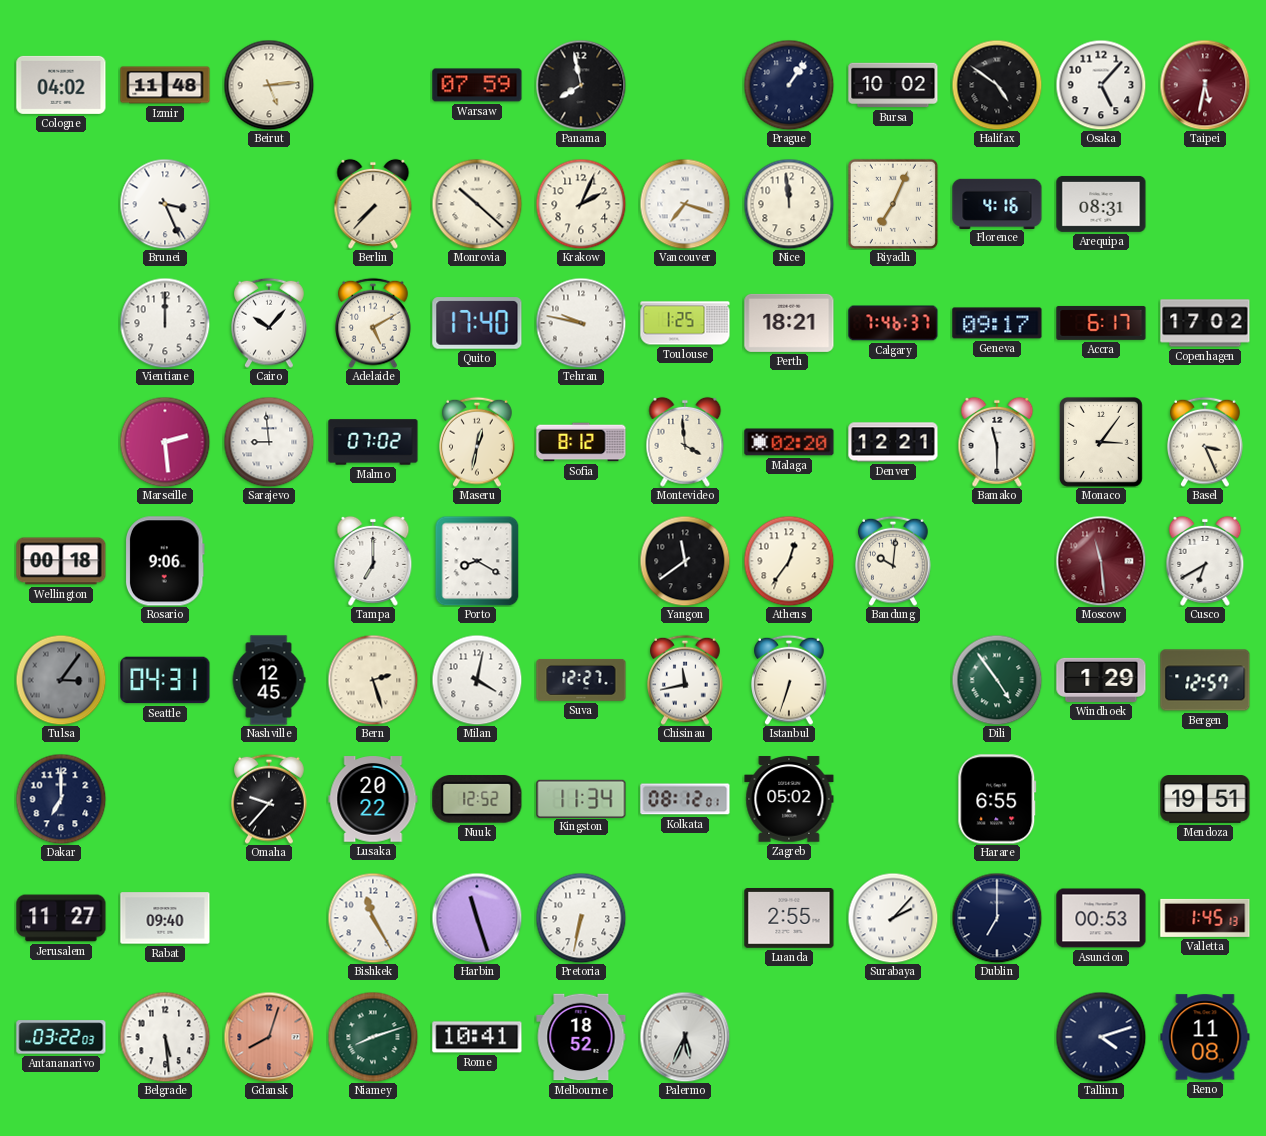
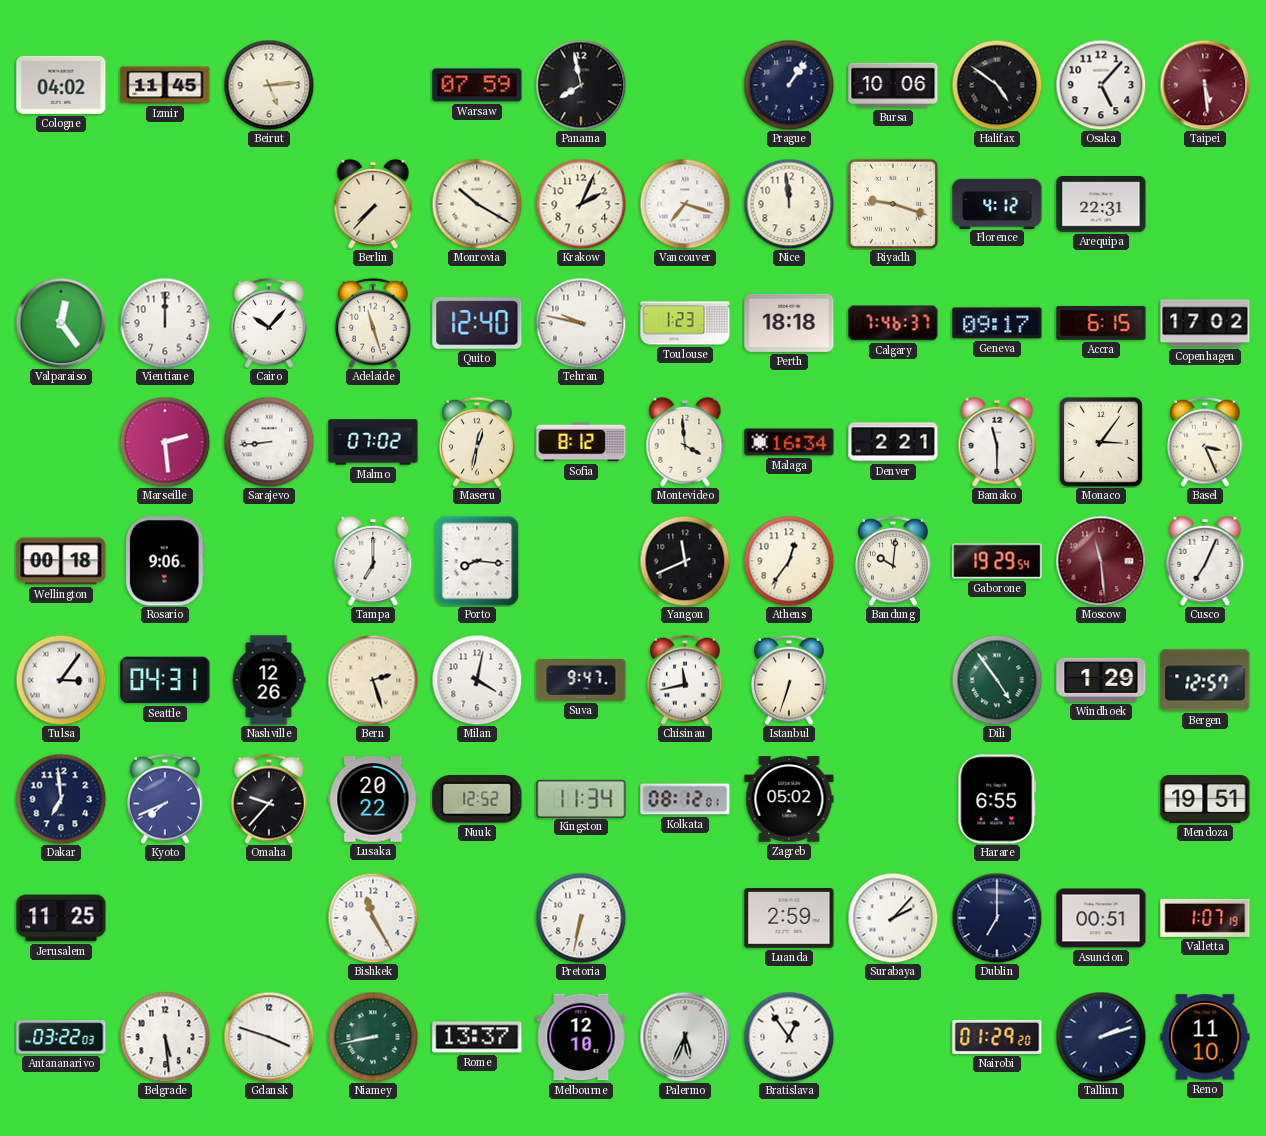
Izmir: 11:48 -> 11:45 (165, 85)
Bursa: 10:02 -> 10:06 (893, 85)
Taipei: 5:32 -> 5:29 (1205, 85)
Brunei: 3:26 -> none (165, 204)
Monrovia: 10:22 -> 10:20 (477, 204)
Riyadh: 7:04 -> 9:18 (893, 204)
Florence: 4:16 -> 4:12 (997, 203)
Arequipa: 08:31 -> 22:31 (1101, 204)
Valparaiso: none -> 12:24 (61, 323)
Adelaide: 5:10 -> 11:27 (373, 323)
Quito: 17:40 -> 12:40 (477, 323)
Toulouse: 1:25 -> 1:23 (685, 323)
Perth: 18:21 -> 18:18 (789, 323)
Accra: 6:17 -> 6:15 (1101, 323)
Sarajevo: 8:59 -> 8:44 (269, 442)
Malaga: 02:20 -> 16:34 (789, 442)
Denver: 12:21 -> 2:21 (893, 442)
Porto: 8:20 -> 8:16 (477, 561)
Yangon: 11:39 -> 11:41 (685, 561)
Gaborone: none -> 19:29 (997, 561)
Cusco: 6:40 -> 7:04 (1205, 561)
Tulsa dial: grey -> white (61, 680)
Nashville: 12:45 -> 12:26 (269, 680)
Suva: 12:27 -> 9:47 (581, 680)
Dakar: 7:00 -> 6:59 (61, 799)
Kyoto: none -> 7:41 (165, 799)
Jerusalem: 11:27 -> 11:25 (61, 918)
Rabat: 09:40 -> none (165, 918)
Harbin: 11:27 -> none (477, 918)
Luanda: 2:55 -> 2:59 (789, 919)
Asuncion: 00:53 -> 00:51 (1101, 918)
Valletta: 1:45 -> 1:07 (1205, 918)
Gdansk: 8:03 -> 3:48 (269, 1037)
Gdansk dial: salmon -> white (269, 1037)
Niamey: 8:12 -> 8:43 (373, 1037)
Rome: 10:41 -> 13:37 (477, 1037)
Melbourne: 18:52 -> 12:10 (581, 1037)
Bratislava: none -> 12:54 (789, 1037)
Nairobi: none -> 01:29 (997, 1037)
Tallinn: 4:12 -> 2:12 (1101, 1037)
Reno: 11:08 -> 11:10 (1205, 1037)
